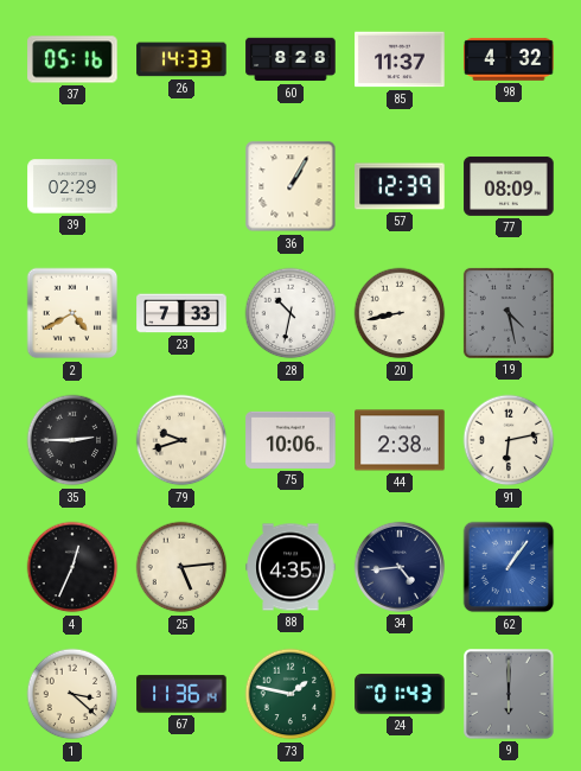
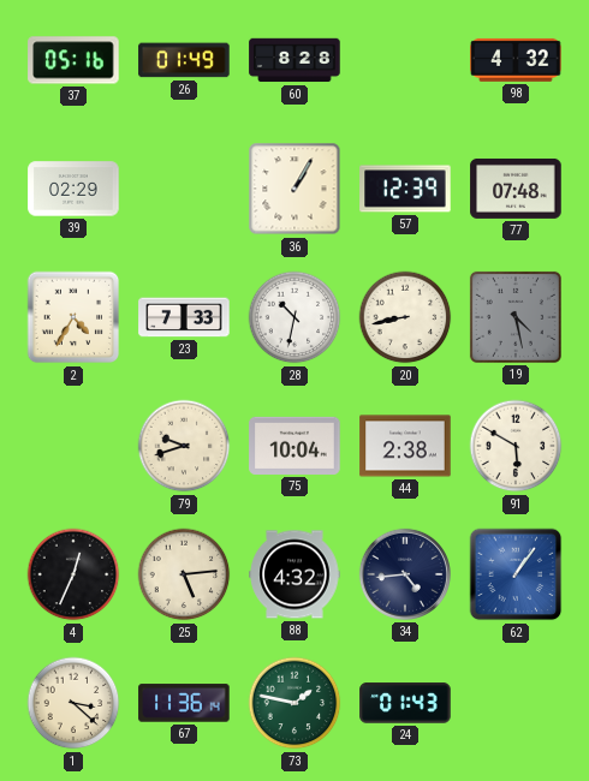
26: 14:33 -> 01:49 (184, 60)
85: 11:37 -> none (400, 59)
77: 08:09 -> 07:48 (516, 189)
2: 4:40 -> 4:35 (73, 317)
35: 2:45 -> none (72, 440)
75: 10:06 -> 10:04 (294, 446)
91: 6:13 -> 5:50 (516, 446)
88: 4:35 -> 4:32 (294, 574)
9: 6:00 -> none (509, 694)
